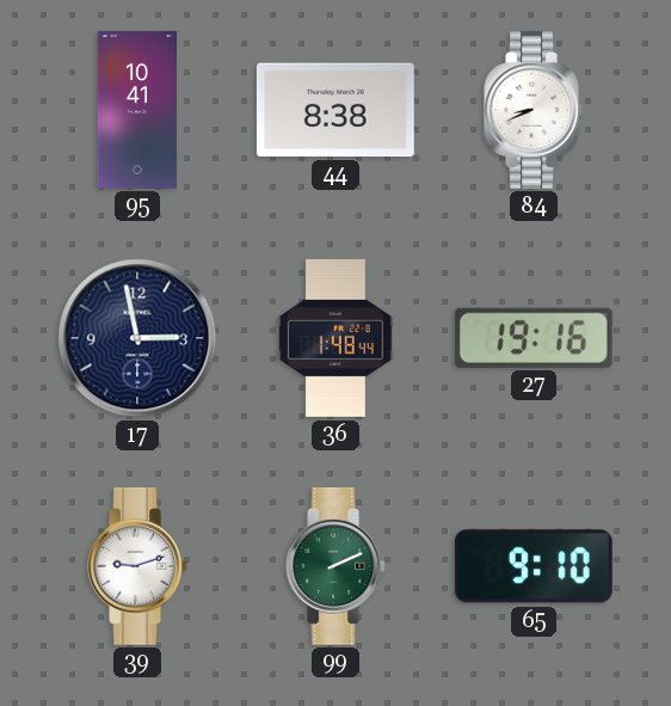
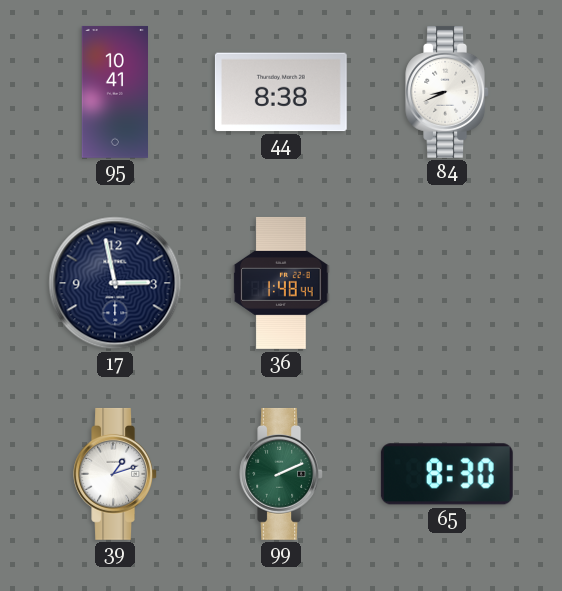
27: 19:16 -> none (534, 338)
39: 9:12 -> 1:12 (115, 474)
65: 9:10 -> 8:30 (447, 474)
